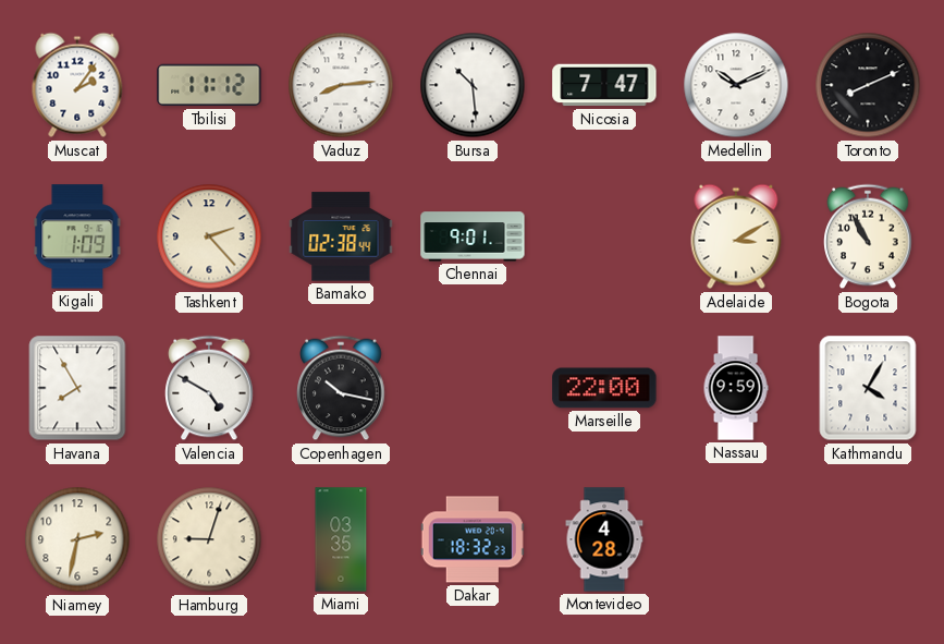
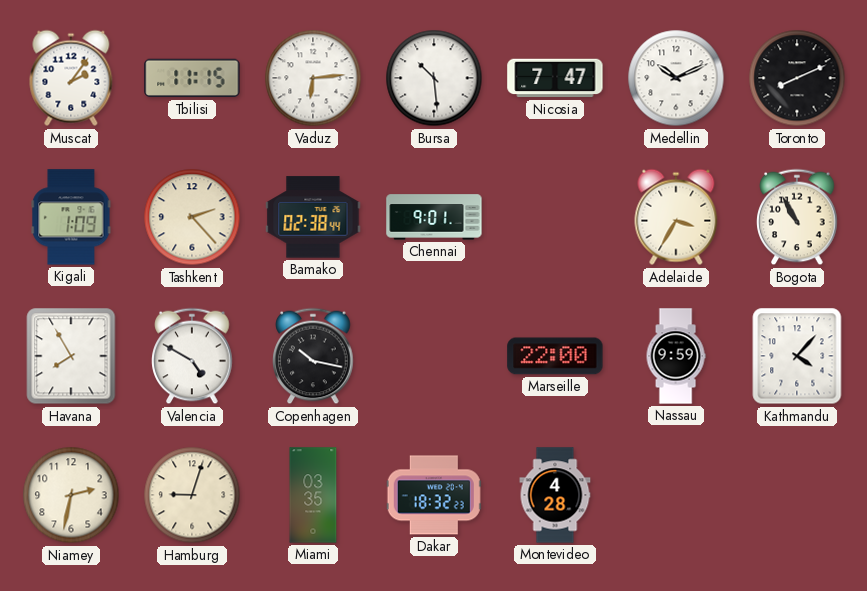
Tbilisi: 11:12 -> 11:15 (192, 78)
Vaduz: 8:14 -> 6:14 (313, 78)
Adelaide: 3:10 -> 3:35 (676, 217)
Kathmandu: 4:05 -> 4:07 (797, 356)
